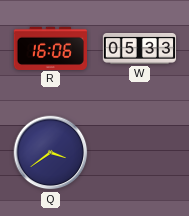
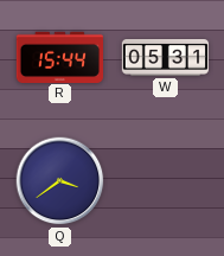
R: 16:06 -> 15:44 (59, 57)
W: 05:33 -> 05:31 (166, 58)
